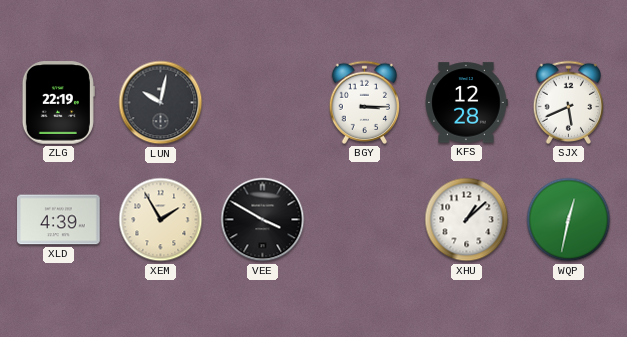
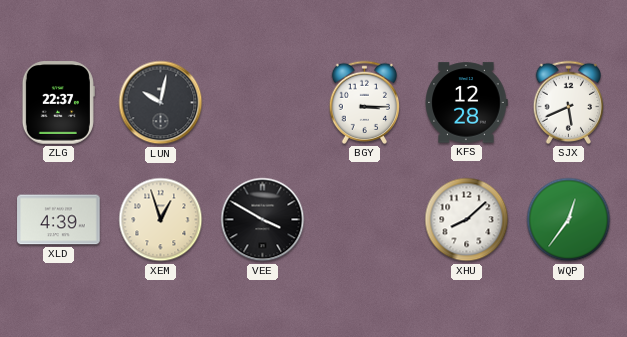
ZLG: 22:19 -> 22:37 (58, 103)
XEM: 1:55 -> 12:57 (161, 220)
XHU: 1:08 -> 8:08 (467, 220)
WQP: 12:32 -> 12:36 (569, 220)
